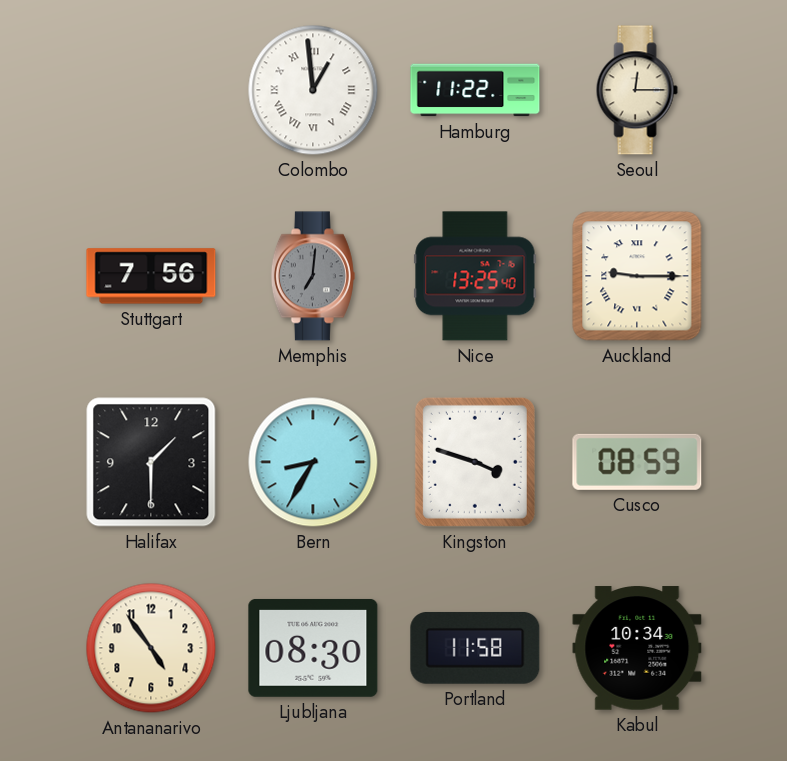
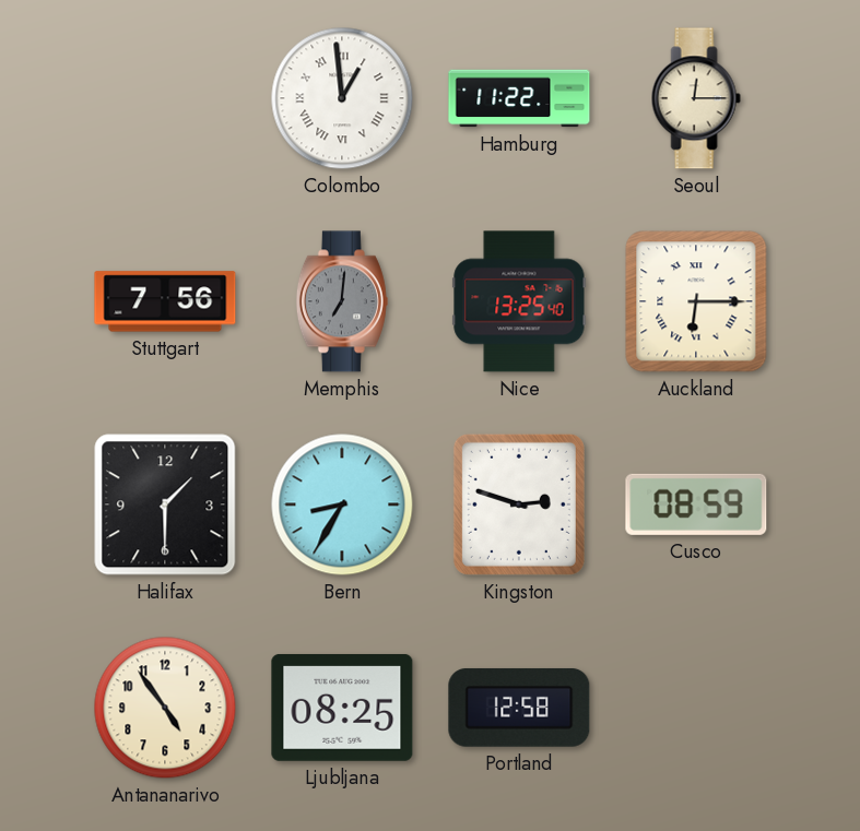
Auckland: 9:15 -> 6:15 (696, 301)
Kingston: 3:48 -> 2:48 (519, 504)
Ljubljana: 08:30 -> 08:25 (342, 708)
Portland: 11:58 -> 12:58 (519, 708)
Kabul: 10:34 -> none (637, 648)
